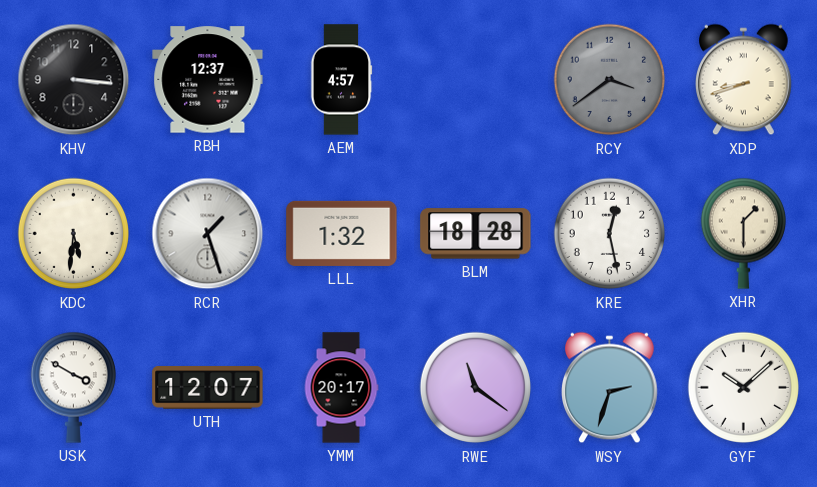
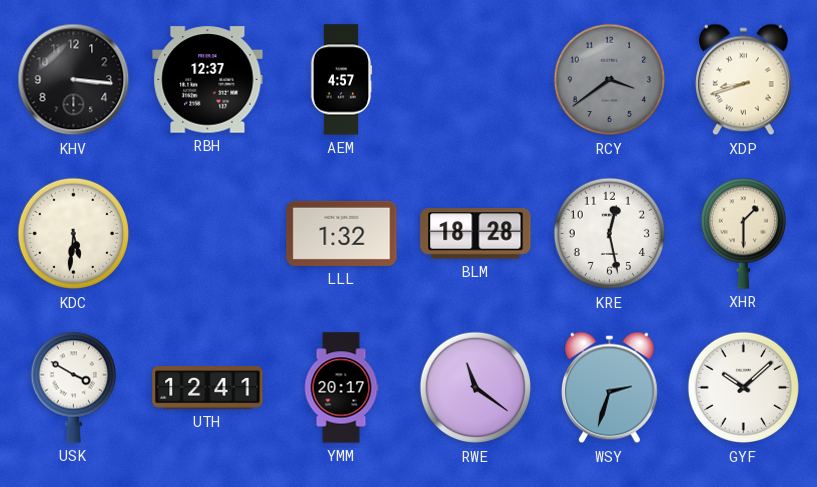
RCR: 1:27 -> none (208, 234)
UTH: 12:07 -> 12:41 (208, 388)
